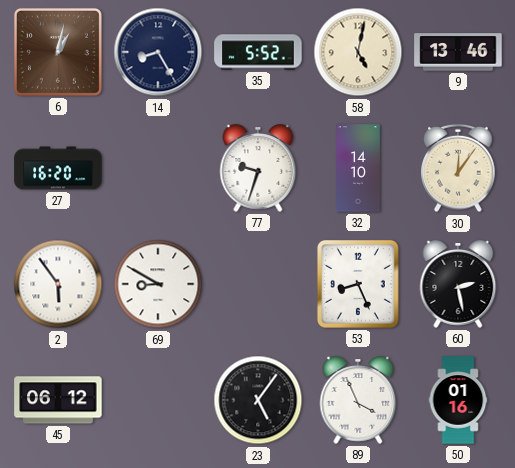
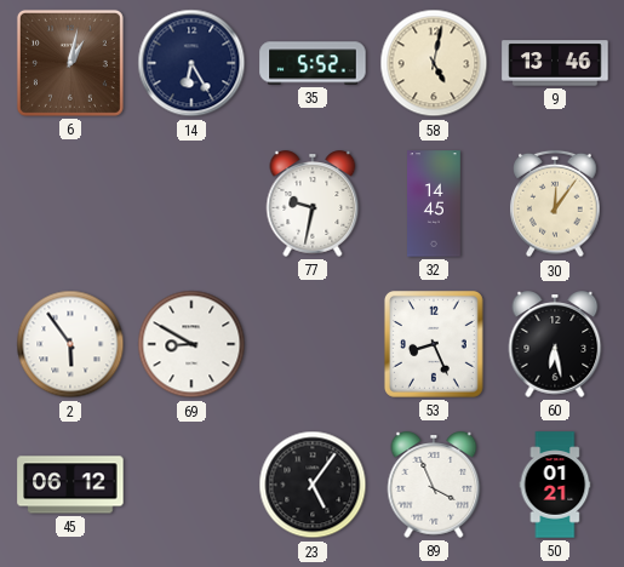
14: 8:25 -> 6:25 (191, 63)
27: 16:20 -> none (58, 168)
77: 9:33 -> 9:32 (313, 204)
32: 14:10 -> 14:45 (435, 204)
60: 2:28 -> 6:28 (555, 344)
50: 01:16 -> 01:21 (555, 485)
